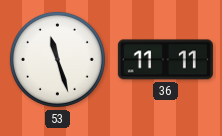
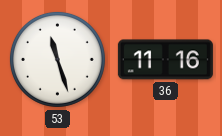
36: 11:11 -> 11:16 (165, 60)
